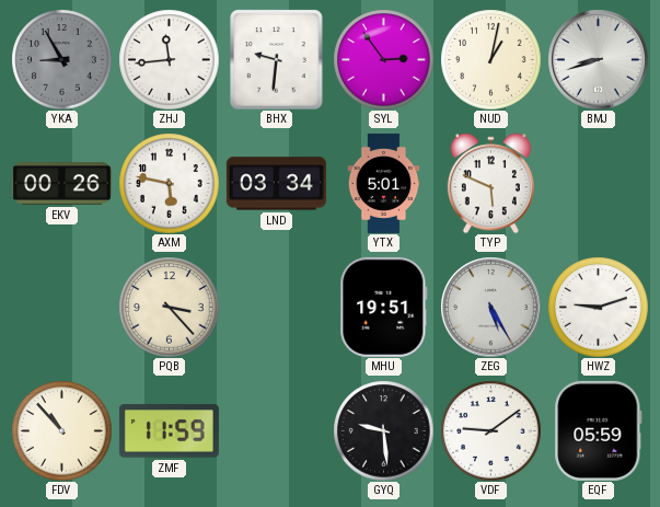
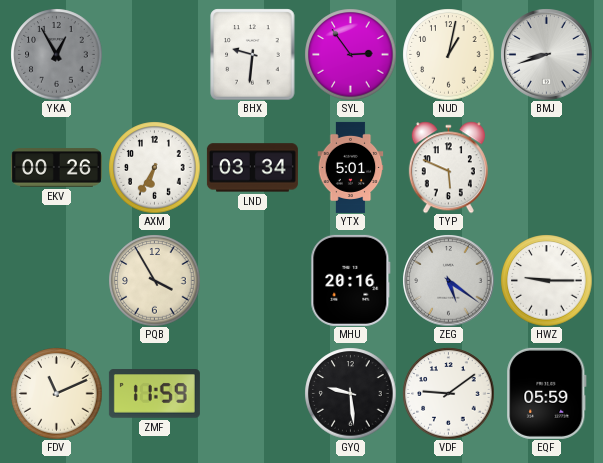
YKA: 8:55 -> 12:55 (56, 54)
ZHJ: 11:44 -> none (169, 59)
AXM: 5:47 -> 6:35 (154, 167)
PQB: 3:23 -> 3:55 (154, 280)
MHU: 19:51 -> 20:16 (351, 280)
ZEG: 5:25 -> 5:21 (448, 280)
HWZ: 9:12 -> 9:15 (546, 280)
FDV: 10:53 -> 11:11 (56, 393)
